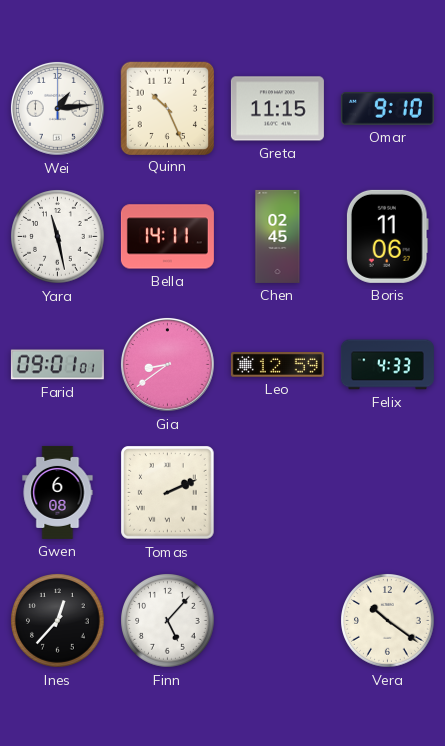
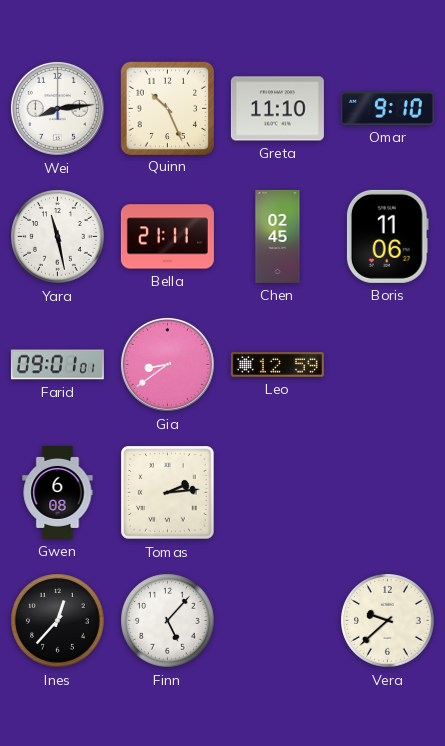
Wei: 1:14 -> 8:14 (57, 108)
Greta: 11:15 -> 11:10 (277, 109)
Bella: 14:11 -> 21:11 (167, 237)
Felix: 4:33 -> none (387, 365)
Tomas: 2:11 -> 2:14 (168, 493)
Vera: 10:21 -> 9:38 (388, 621)
